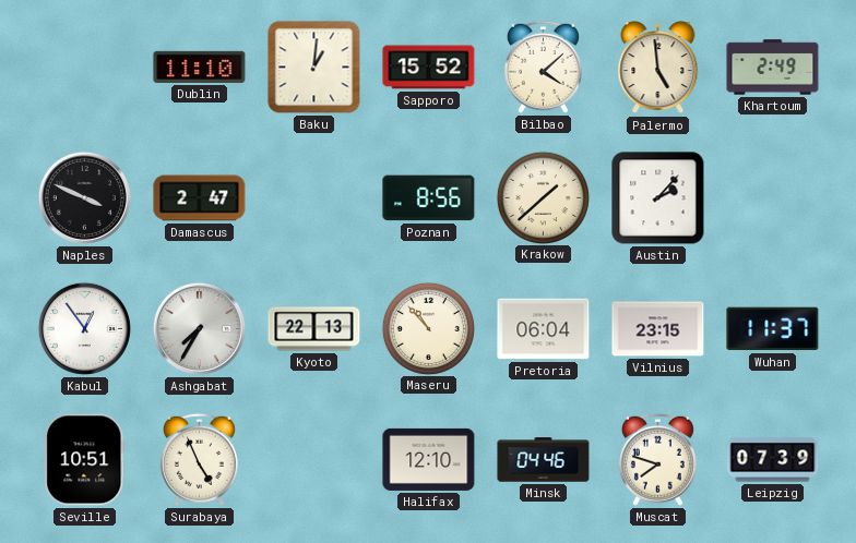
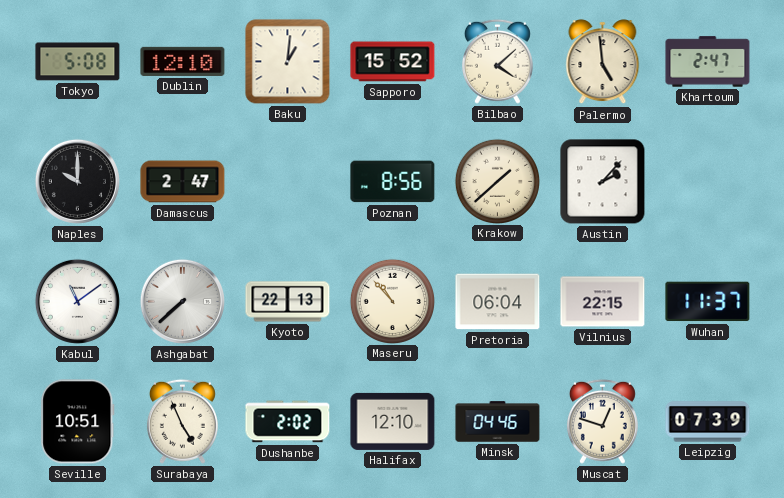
Tokyo: none -> 5:08 (78, 62)
Dublin: 11:10 -> 12:10 (183, 61)
Khartoum: 2:49 -> 2:47 (708, 62)
Naples: 3:49 -> 10:00 (77, 181)
Kabul: 12:54 -> 11:09 (77, 301)
Ashgabat: 7:35 -> 7:38 (182, 301)
Vilnius: 23:15 -> 22:15 (603, 302)
Dushanbe: none -> 2:02 (288, 422)
Muscat: 7:48 -> 12:48 (602, 421)
